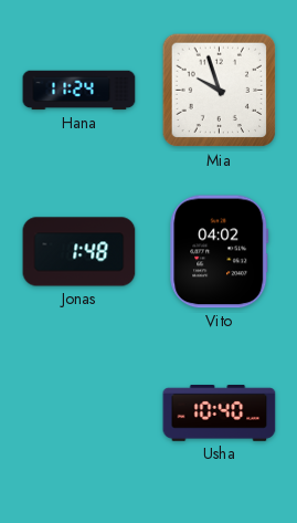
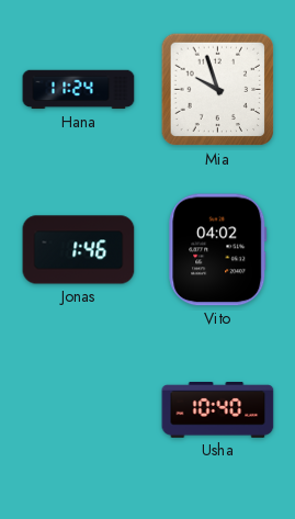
Jonas: 1:48 -> 1:46 (79, 250)
